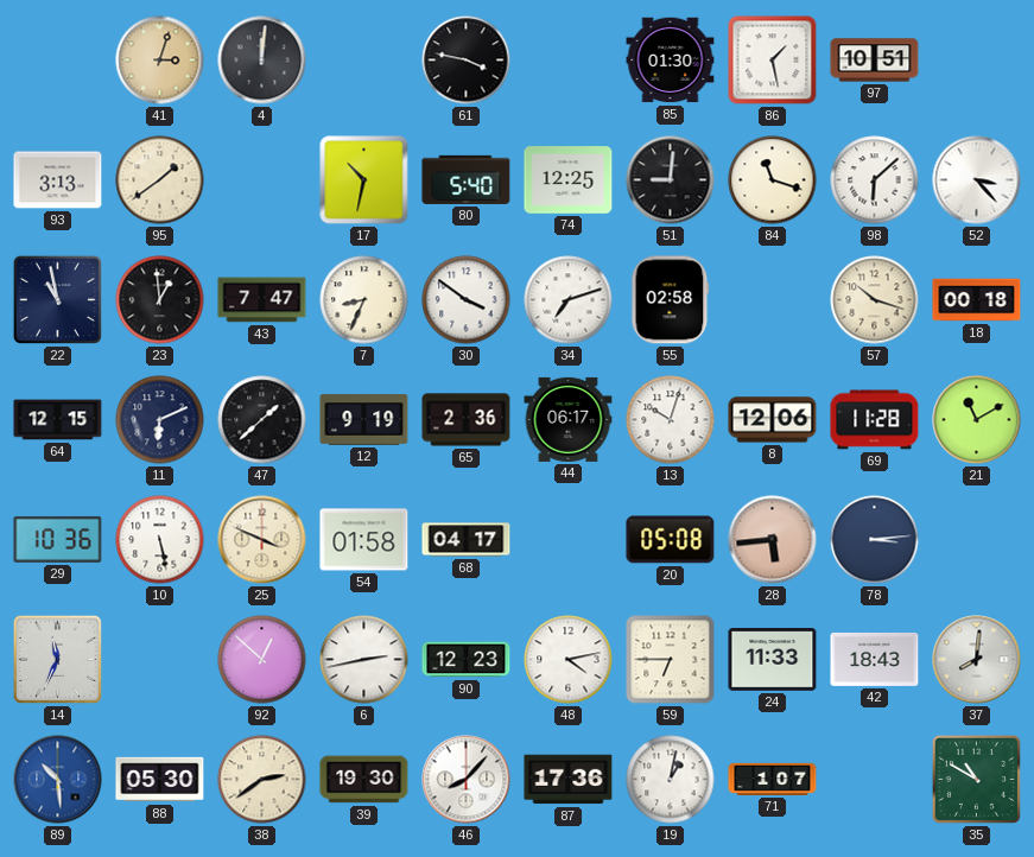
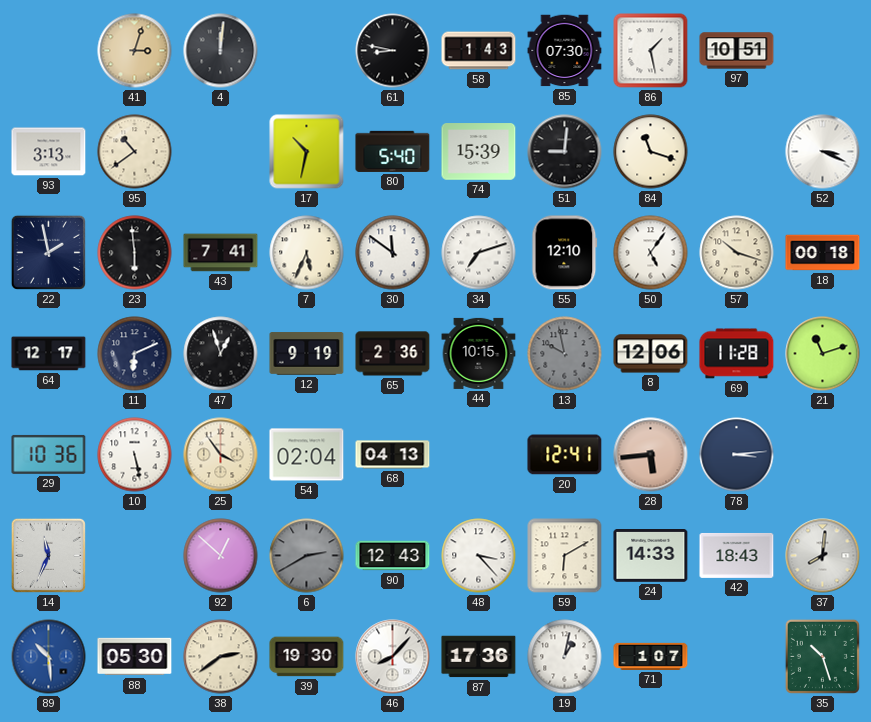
61: 3:47 -> 8:47 (393, 51)
58: none -> 1:43 (479, 51)
85: 01:30 -> 07:30 (565, 51)
95: 1:39 -> 10:39 (135, 152)
74: 12:25 -> 15:39 (479, 152)
98: 6:08 -> none (875, 180)
52: 3:23 -> 3:19 (823, 152)
22: 10:58 -> 1:58 (48, 252)
23: 12:59 -> 5:59 (135, 253)
43: 7:47 -> 7:41 (221, 253)
7: 8:34 -> 5:34 (307, 253)
30: 3:51 -> 11:51 (393, 253)
55: 02:58 -> 12:10 (565, 253)
50: none -> 5:06 (651, 253)
64: 12:15 -> 12:17 (49, 354)
47: 1:38 -> 12:57 (221, 354)
44: 06:17 -> 10:15 (479, 353)
13: 10:03 -> 9:58 (565, 354)
13 dial: white -> grey (565, 354)
21: 11:10 -> 11:12 (823, 354)
25: 3:49 -> 3:54 (221, 455)
54: 01:58 -> 02:04 (307, 455)
68: 04:17 -> 04:13 (393, 455)
20: 05:08 -> 12:41 (565, 455)
6: 2:43 -> 2:40 (307, 556)
6 dial: white -> grey (307, 556)
90: 12:23 -> 12:43 (393, 556)
48: 4:13 -> 3:23 (479, 556)
59: 6:45 -> 6:10 (565, 556)
24: 11:33 -> 14:33 (651, 556)
35: 10:50 -> 10:27 (822, 656)
